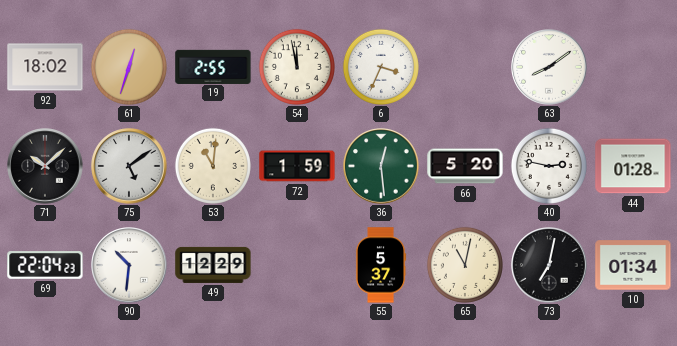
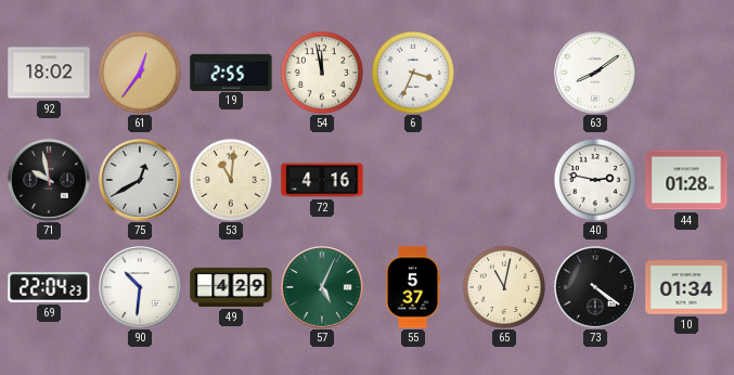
61: 12:33 -> 12:36 (140, 73)
71: 10:08 -> 9:58 (49, 180)
75: 5:09 -> 12:40 (140, 180)
72: 1:59 -> 4:16 (322, 180)
36: 12:29 -> none (381, 166)
66: 5:20 -> none (465, 166)
49: 12:29 -> 4:29 (231, 287)
57: none -> 5:04 (322, 287)
73: 7:02 -> 4:21 (595, 287)
